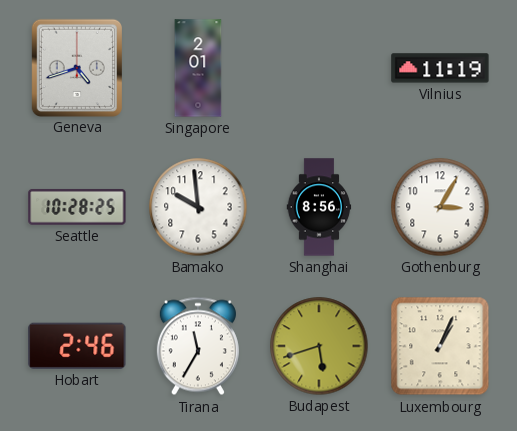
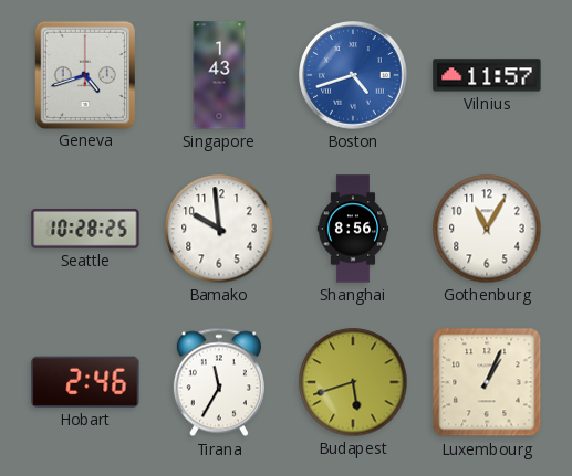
Singapore: 2:01 -> 1:43 (219, 75)
Boston: none -> 4:42 (353, 75)
Vilnius: 11:19 -> 11:57 (487, 75)
Gothenburg: 3:05 -> 11:05 (487, 229)
